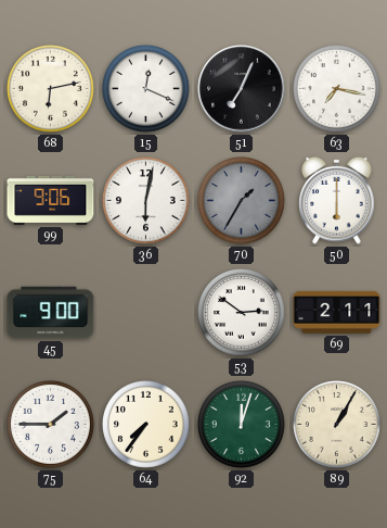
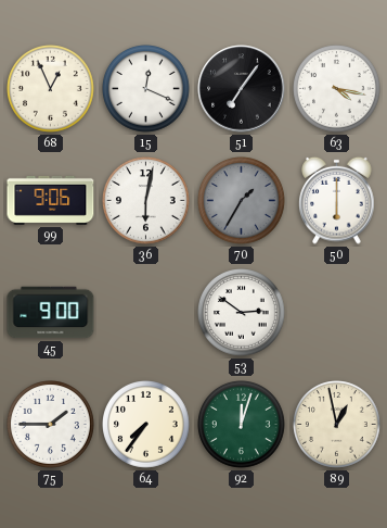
68: 6:13 -> 12:56 (51, 89)
51: 7:04 -> 7:06 (242, 89)
63: 7:17 -> 4:17 (337, 89)
69: 2:11 -> none (337, 312)
89: 1:05 -> 12:58 (337, 425)
